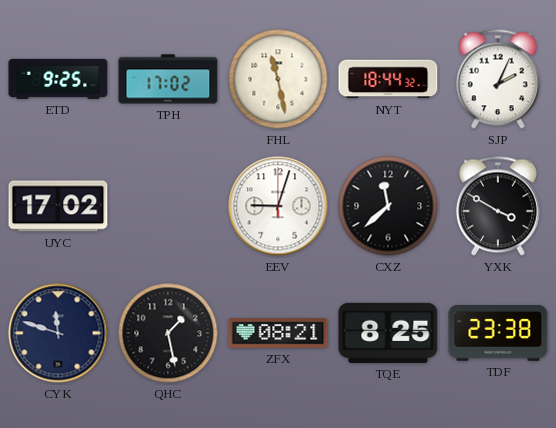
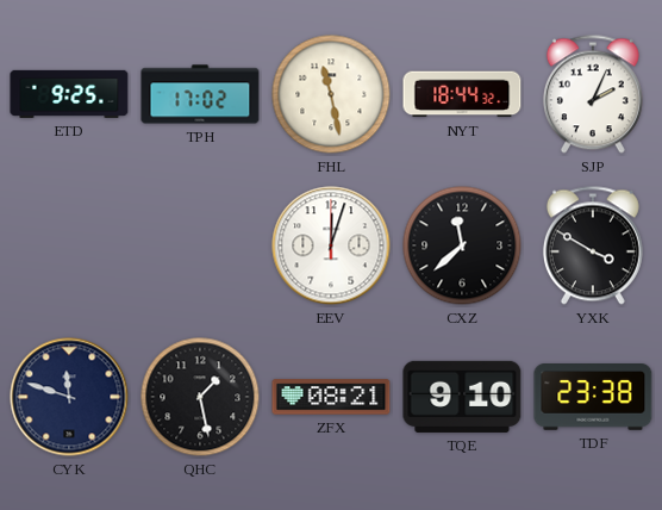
UYC: 17:02 -> none (58, 206)
EEV: 9:03 -> 12:03 (331, 245)
TQE: 8:25 -> 9:10 (462, 397)
